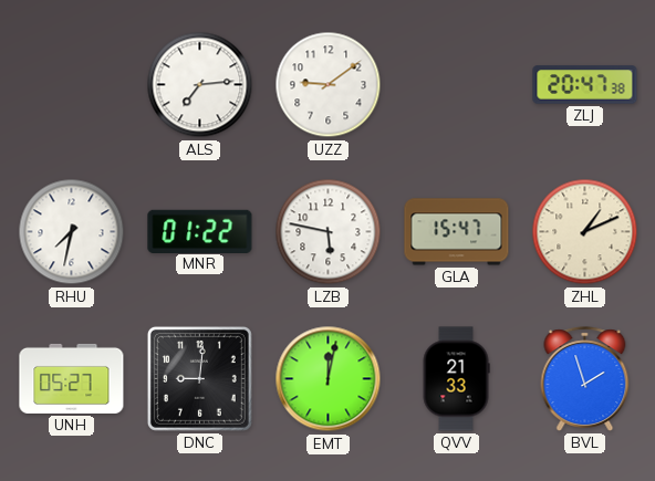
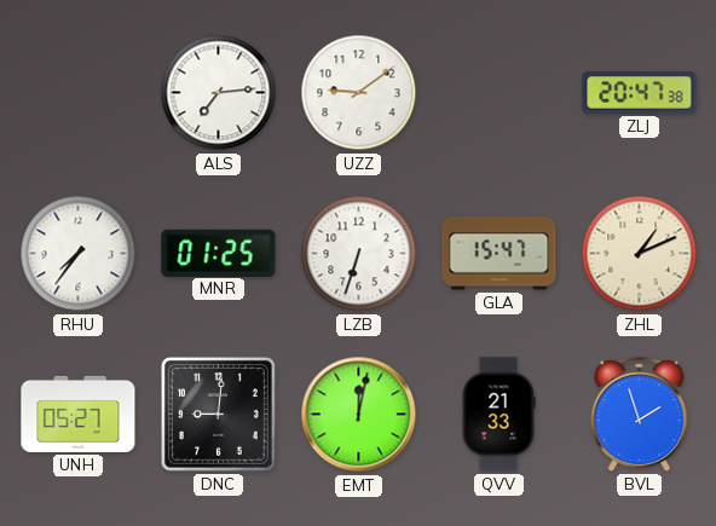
RHU: 7:32 -> 7:36 (79, 254)
MNR: 01:22 -> 01:25 (219, 253)
LZB: 5:47 -> 6:33 (359, 254)
